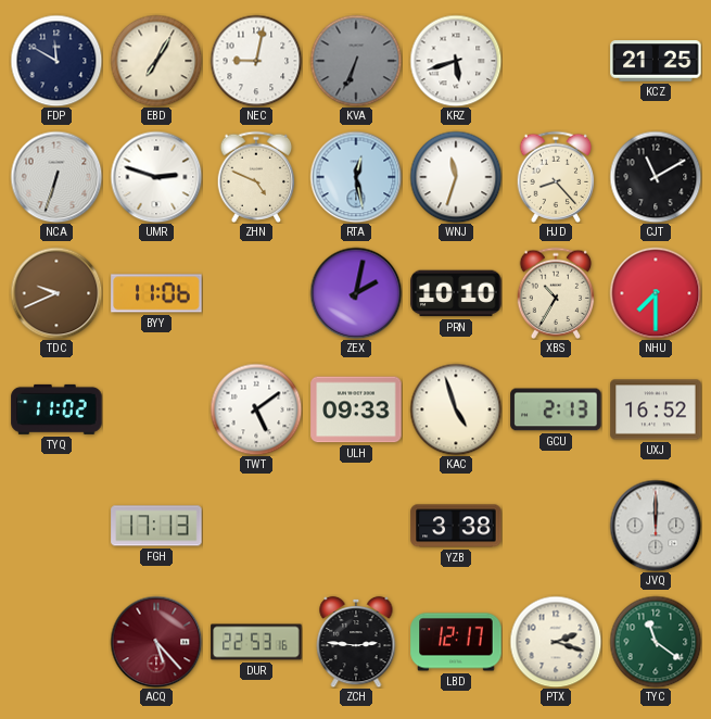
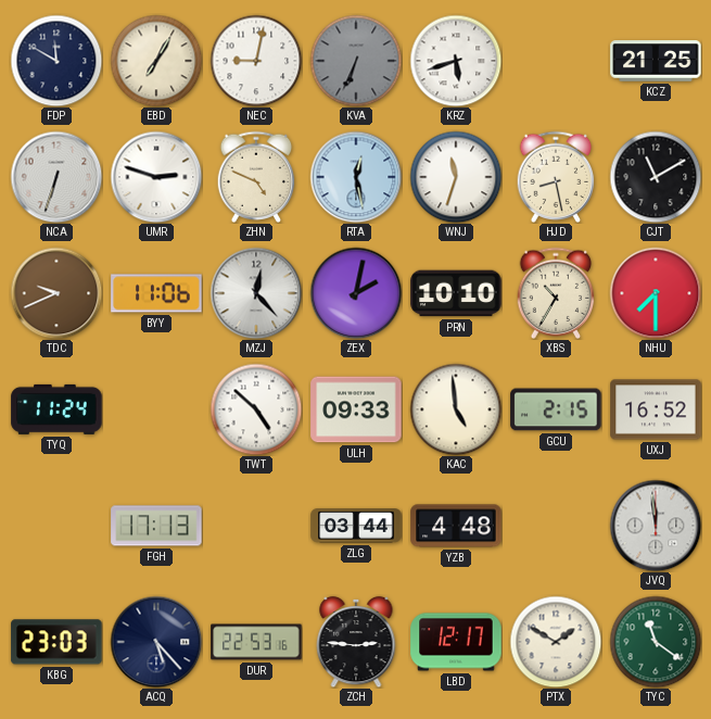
HJD: 8:23 -> 8:28 (556, 176)
MZJ: none -> 12:23 (256, 293)
TYQ: 11:02 -> 11:24 (56, 409)
TWT: 5:09 -> 4:52 (256, 409)
KAC: 4:57 -> 4:59 (456, 409)
GCU: 2:13 -> 2:15 (556, 409)
ZLG: none -> 03:44 (356, 526)
YZB: 3:38 -> 4:48 (456, 526)
JVQ: 12:00 -> 11:59 (656, 526)
KBG: none -> 23:03 (56, 642)
ACQ dial: burgundy -> navy (156, 642)
PTX: 2:18 -> 1:50 (556, 642)
